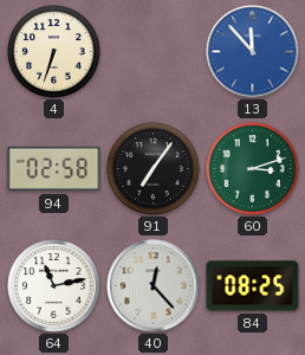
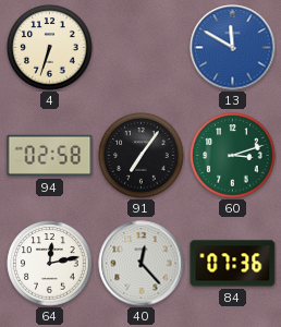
13: 11:53 -> 11:50 (233, 48)
64: 11:13 -> 12:13 (50, 264)
84: 08:25 -> 07:36 (233, 264)
